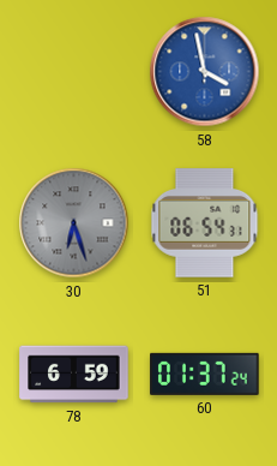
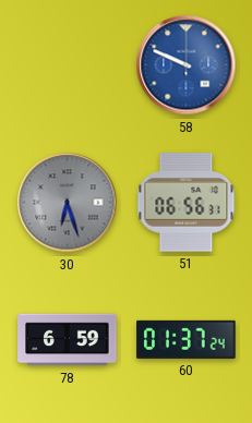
58: 3:58 -> 9:49 (187, 65)
51: 06:54 -> 06:56 (187, 203)
